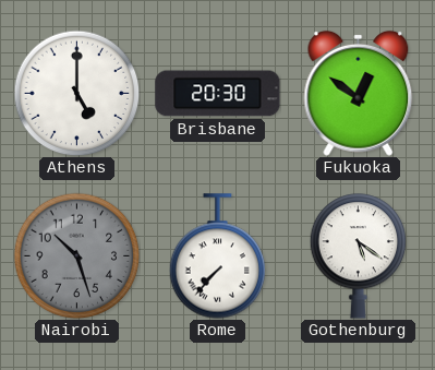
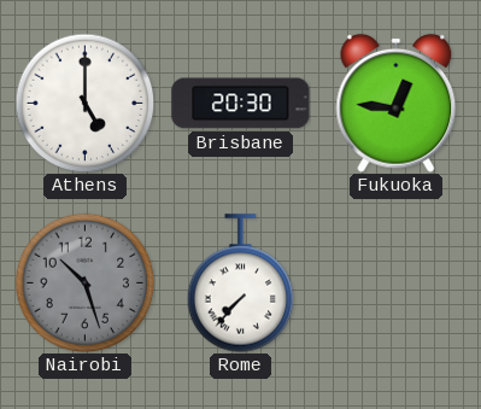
Fukuoka: 12:51 -> 12:46 (397, 103)
Gothenburg: 5:21 -> none (359, 256)
